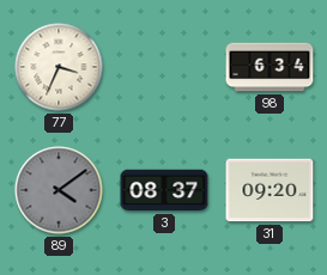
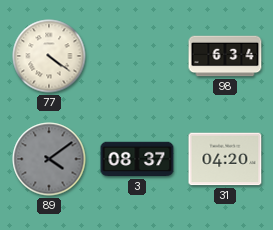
77: 3:34 -> 4:21 (49, 56)
31: 09:20 -> 04:20 (225, 159)
